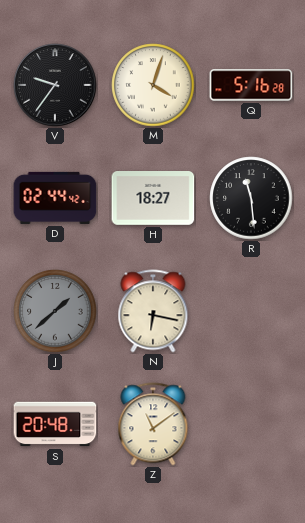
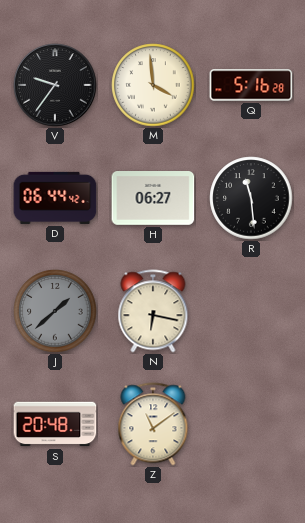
M: 4:03 -> 3:59 (153, 85)
D: 02:44 -> 06:44 (55, 198)
H: 18:27 -> 06:27 (153, 199)
